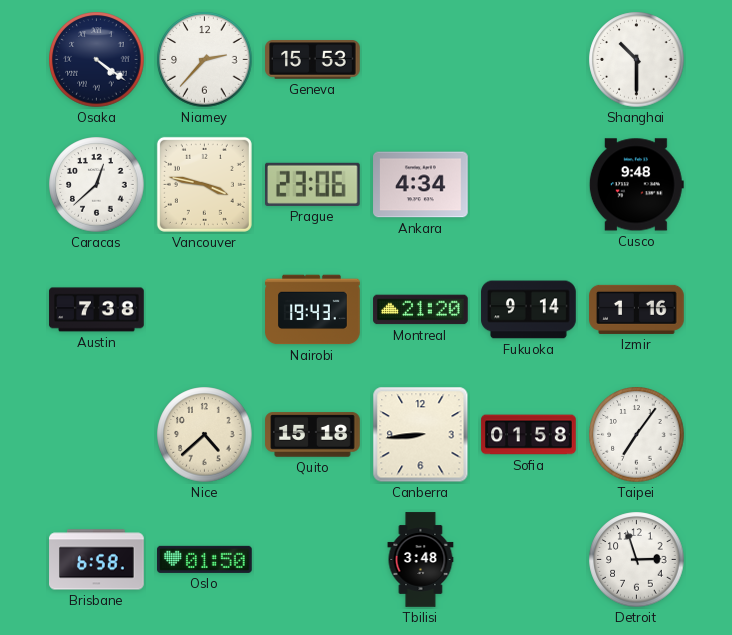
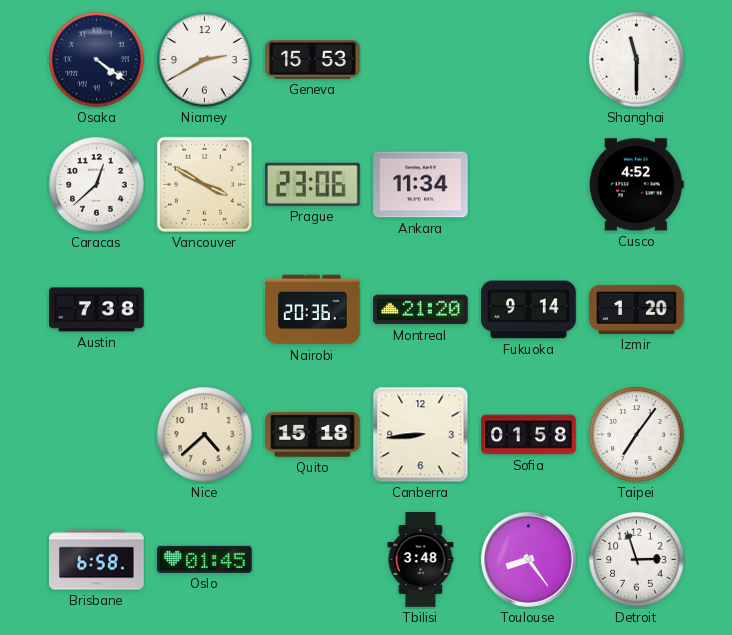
Niamey: 2:37 -> 2:40 (205, 60)
Shanghai: 10:30 -> 11:30 (637, 60)
Vancouver: 3:47 -> 3:50 (204, 184)
Ankara: 4:34 -> 11:34 (421, 185)
Cusco: 9:48 -> 4:52 (636, 185)
Nairobi: 19:43 -> 20:36 (313, 310)
Izmir: 1:16 -> 1:20 (637, 309)
Oslo: 01:50 -> 01:45 (205, 559)
Toulouse: none -> 8:24 (529, 560)
